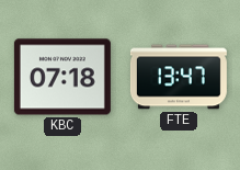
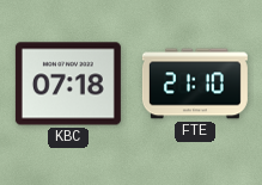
FTE: 13:47 -> 21:10 (195, 84)
